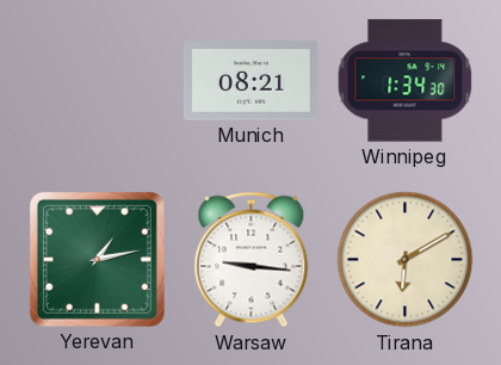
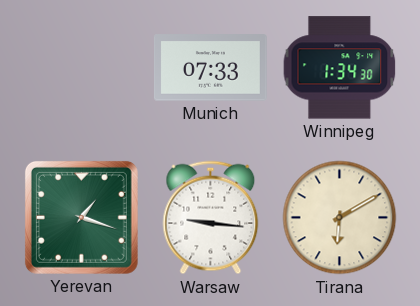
Munich: 08:21 -> 07:33 (210, 68)
Yerevan: 1:13 -> 1:18 (81, 217)
